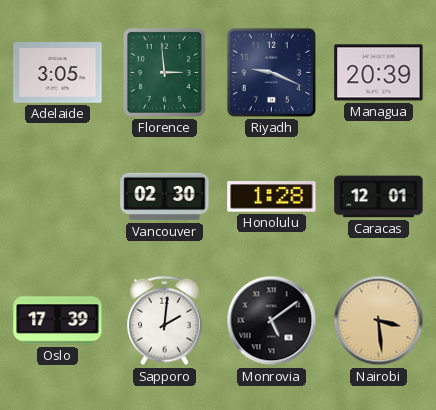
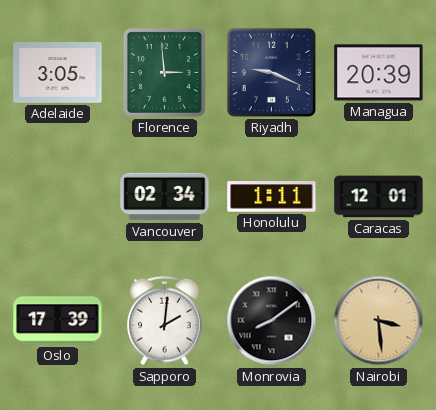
Vancouver: 02:30 -> 02:34 (165, 197)
Honolulu: 1:28 -> 1:11 (272, 197)
Monrovia: 5:09 -> 8:09 (272, 321)
